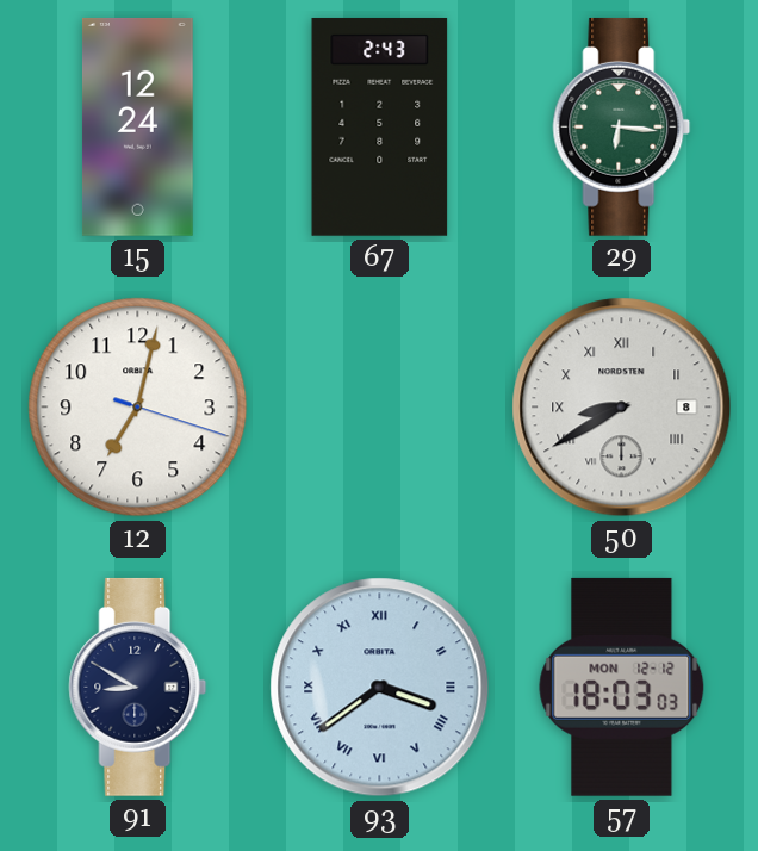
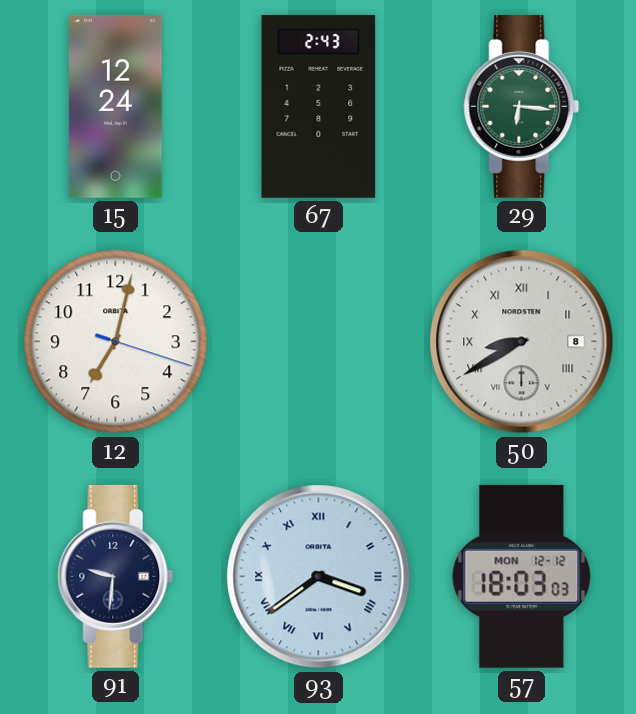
91: 8:50 -> 9:31 (116, 576)
